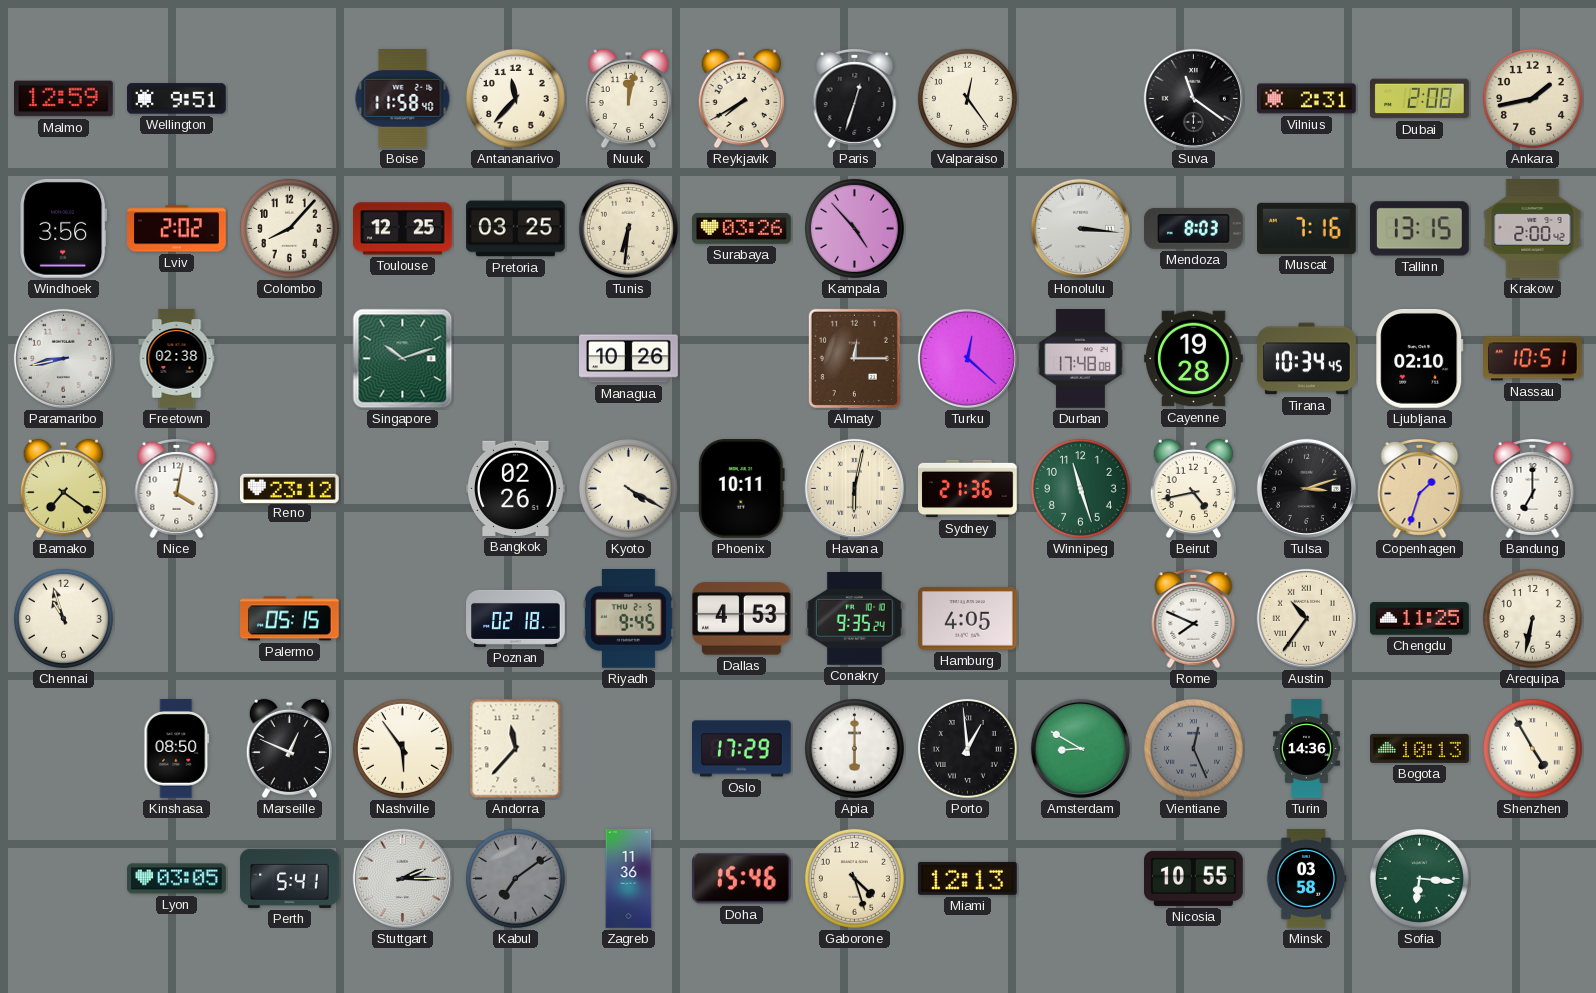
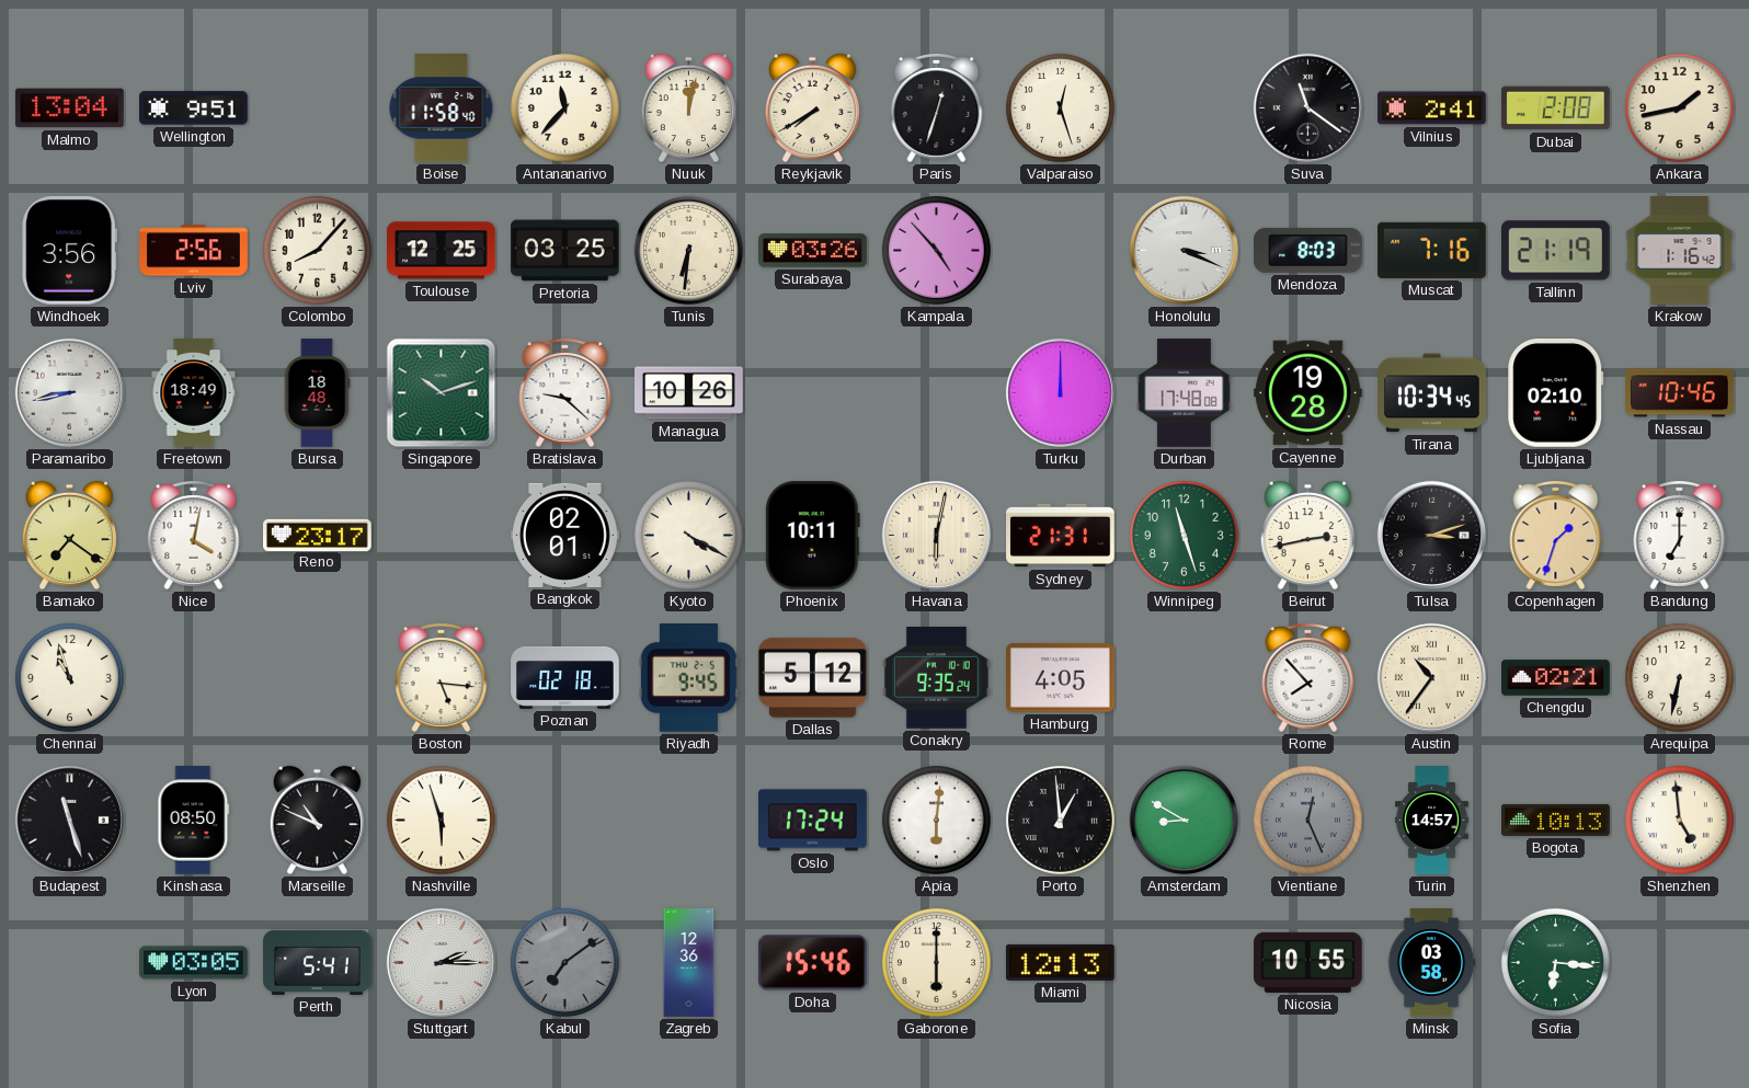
Malmo: 12:59 -> 13:04 (70, 108)
Valparaiso: 12:24 -> 12:27 (1060, 107)
Vilnius: 2:31 -> 2:41 (1432, 108)
Lviv: 2:02 -> 2:56 (194, 251)
Honolulu: 3:16 -> 3:19 (1184, 250)
Tallinn: 13:15 -> 21:19 (1556, 251)
Krakow: 2:00 -> 1:16 (1680, 251)
Freetown: 02:38 -> 18:49 (194, 393)
Bursa: none -> 18:48 (317, 393)
Bratislava: none -> 9:22 (565, 393)
Almaty: 12:15 -> none (854, 358)
Turku: 12:22 -> 12:00 (1060, 392)
Nassau: 10:51 -> 10:46 (1680, 393)
Reno: 23:12 -> 23:17 (318, 535)
Bangkok: 02:26 -> 02:01 (565, 535)
Sydney: 21:36 -> 21:31 (1061, 536)
Beirut: 4:43 -> 2:43 (1307, 536)
Palermo: 05:15 -> none (290, 619)
Boston: none -> 5:16 (442, 678)
Dallas: 4:53 -> 5:12 (812, 678)
Rome: 7:49 -> 7:53 (1308, 678)
Chengdu: 11:25 -> 02:21 (1556, 678)
Budapest: none -> 11:27 (69, 820)
Marseille: 12:49 -> 10:49 (317, 821)
Nashville: 5:54 -> 5:57 (441, 820)
Andorra: 11:37 -> none (516, 749)
Oslo: 17:29 -> 17:24 (813, 821)
Apia: 6:00 -> 6:01 (936, 820)
Turin: 14:36 -> 14:57 (1431, 821)
Shenzhen: 4:55 -> 4:59 (1679, 820)
Zagreb: 11:36 -> 12:36 (689, 963)
Gaborone: 4:27 -> 6:00 (936, 962)
